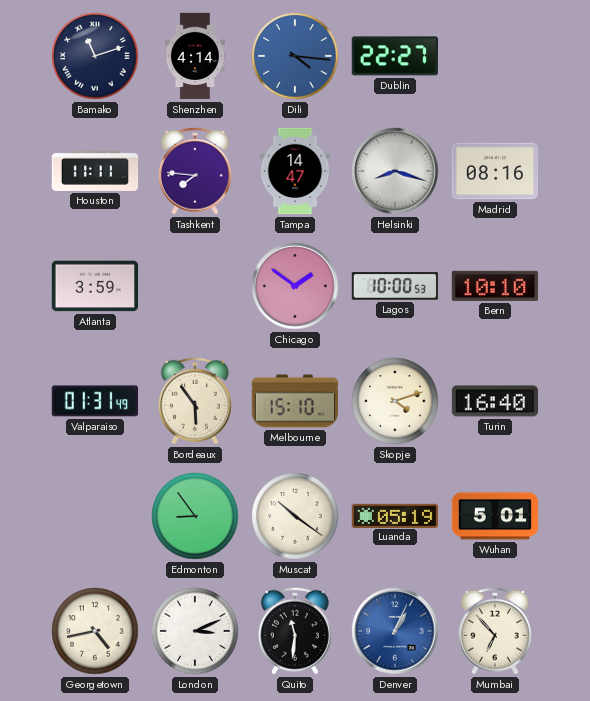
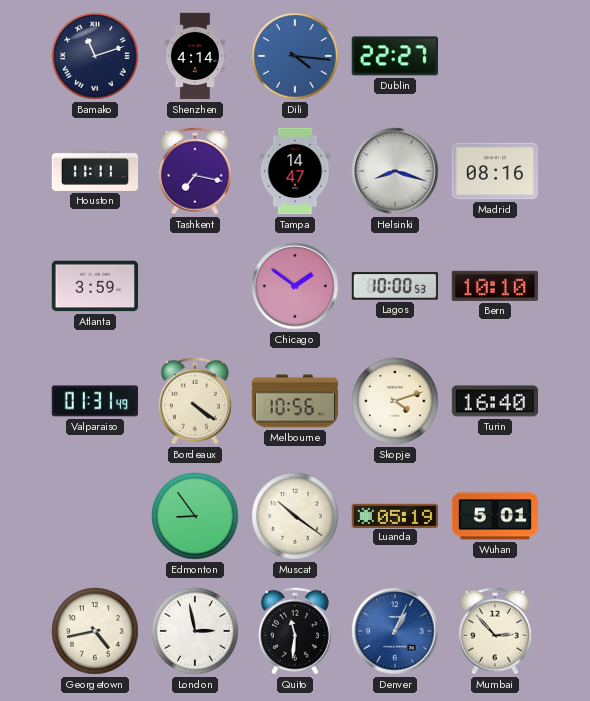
Tashkent: 7:46 -> 7:17 (195, 171)
Bordeaux: 5:54 -> 4:21 (195, 401)
Melbourne: 15:10 -> 10:56 (295, 401)
London: 3:11 -> 2:58 (195, 631)
Mumbai: 6:53 -> 2:53 (495, 631)
